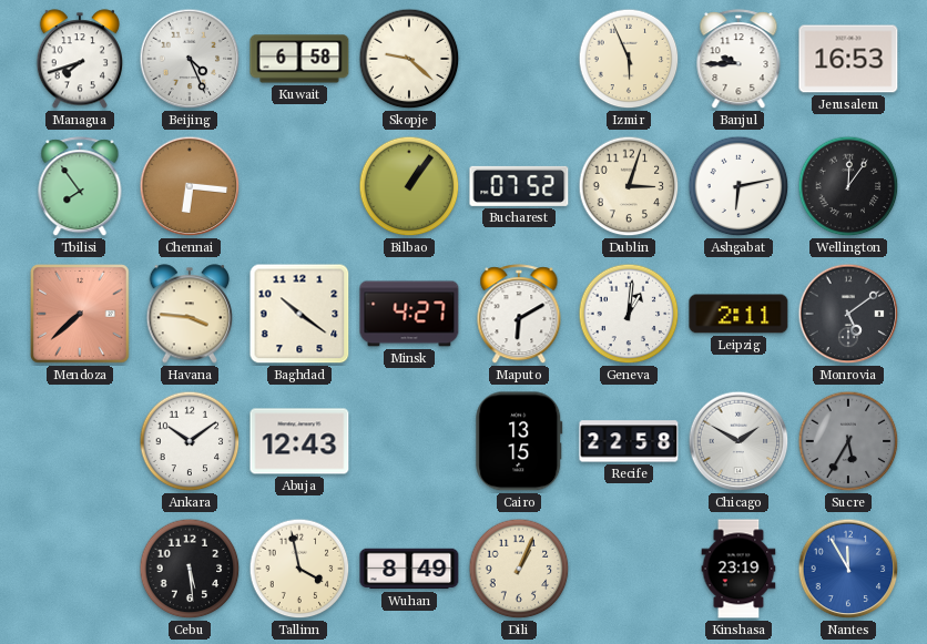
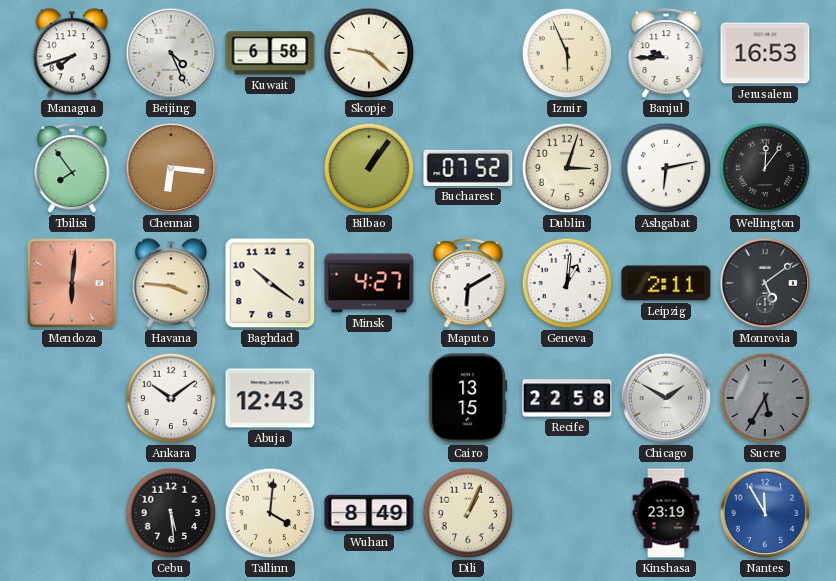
Mendoza: 7:38 -> 6:01 (73, 284)
Tallinn: 3:58 -> 4:01 (270, 513)
